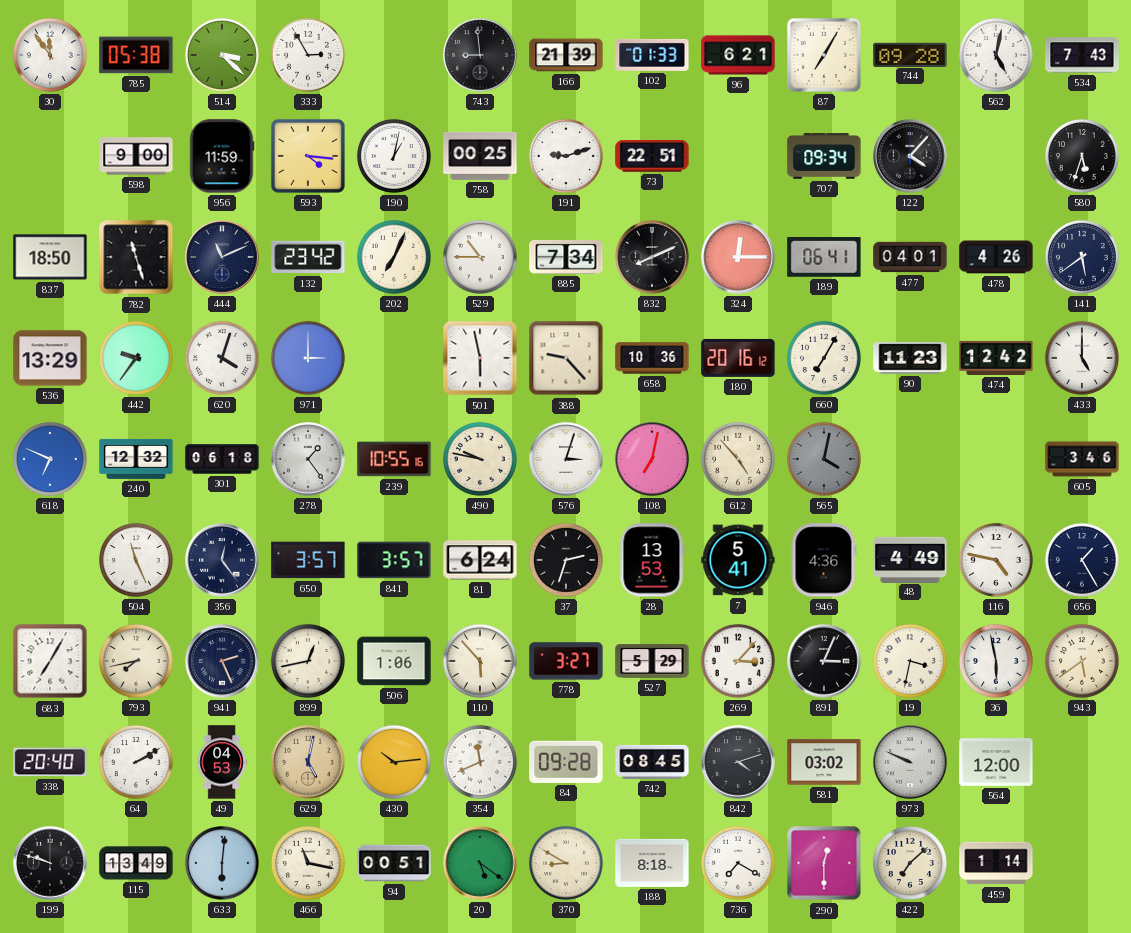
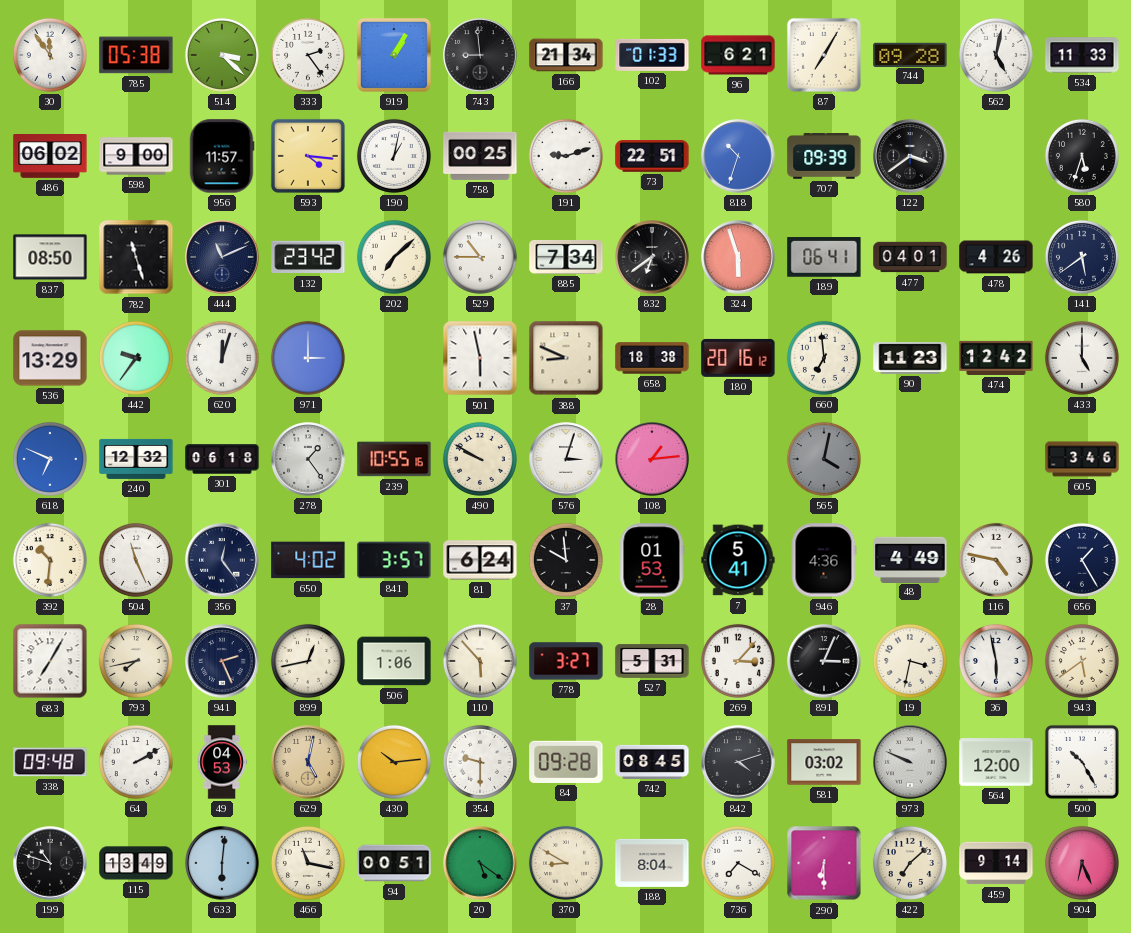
333: 2:55 -> 2:24 (308, 55)
919: none -> 1:05 (394, 55)
166: 21:39 -> 21:34 (566, 55)
534: 7:43 -> 11:33 (1082, 55)
486: none -> 06:02 (50, 157)
956: 11:59 -> 11:57 (222, 156)
818: none -> 10:33 (738, 156)
707: 09:34 -> 09:39 (824, 157)
122: 4:07 -> 3:39 (910, 156)
837: 18:50 -> 08:50 (50, 257)
202: 7:04 -> 7:08 (394, 257)
832: 8:11 -> 6:39 (652, 257)
324: 12:15 -> 5:57 (738, 257)
620: 4:03 -> 12:03 (222, 358)
388: 9:23 -> 8:49 (566, 358)
658: 10:36 -> 18:38 (652, 358)
660: 7:05 -> 6:59 (824, 358)
490: 9:47 -> 9:50 (480, 459)
108: 7:02 -> 1:14 (652, 459)
612: 4:53 -> none (738, 459)
392: none -> 10:31 (50, 560)
650: 3:57 -> 4:02 (308, 560)
37: 2:33 -> 9:59 (566, 560)
28: 13:53 -> 01:53 (652, 560)
527: 5:29 -> 5:31 (652, 661)
338: 20:40 -> 09:48 (50, 762)
354: 11:41 -> 9:30 (480, 762)
500: none -> 10:25 (1082, 762)
199: 9:48 -> 10:48 (50, 863)
188: 8:18 -> 8:04 (652, 863)
290: 12:30 -> 6:30 (824, 863)
459: 1:14 -> 9:14 (996, 863)
904: none -> 6:26 (1082, 863)
